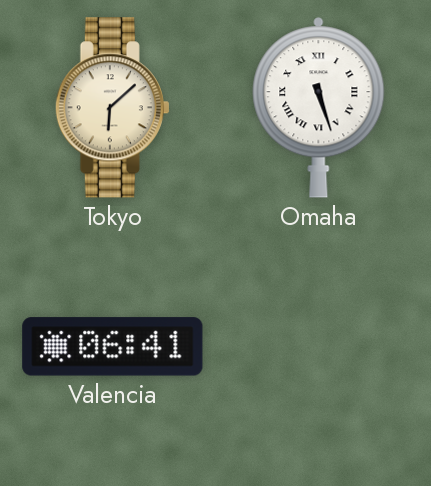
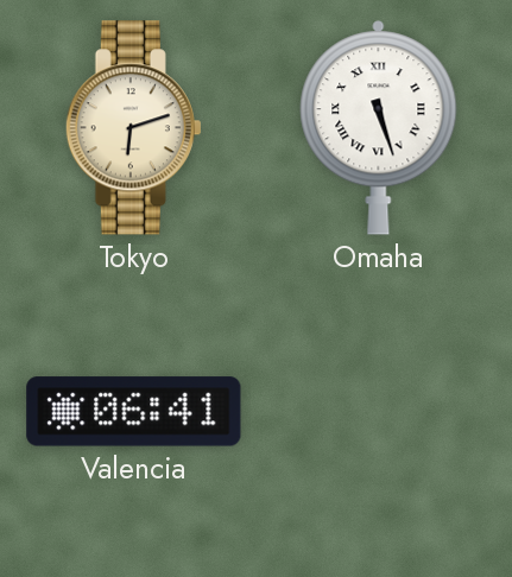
Tokyo: 6:08 -> 6:12 (133, 128)
